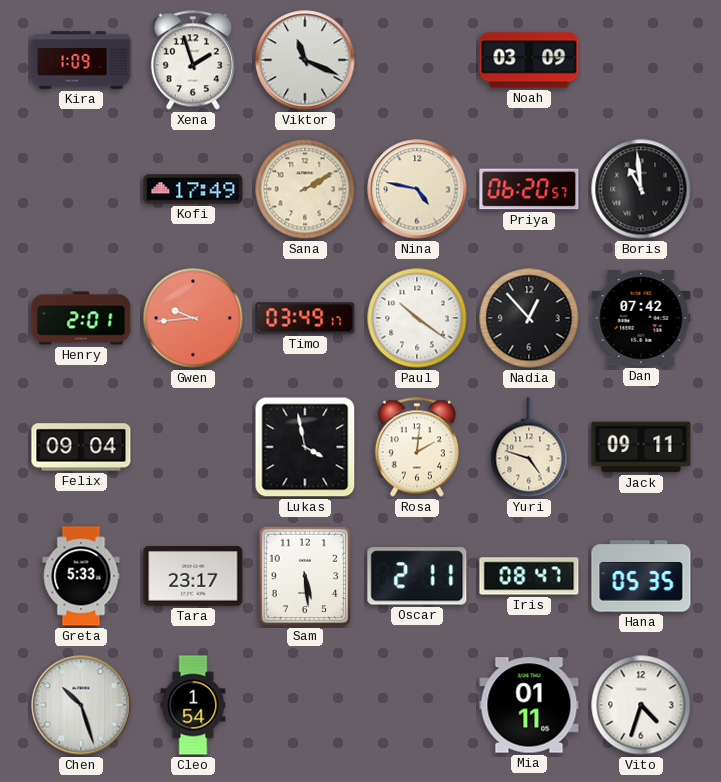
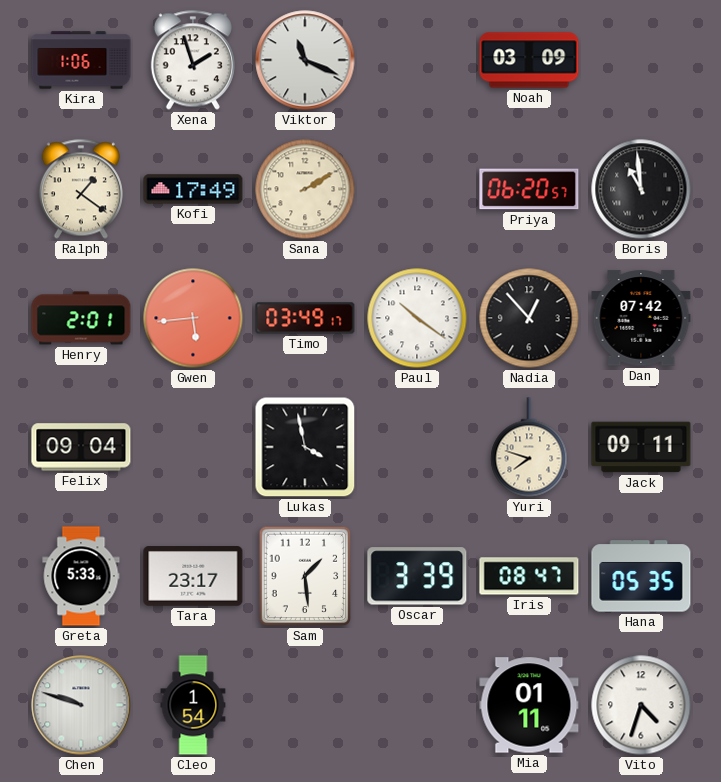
Kira: 1:09 -> 1:06 (81, 60)
Ralph: none -> 1:21 (81, 189)
Nina: 4:47 -> none (417, 189)
Gwen: 9:44 -> 5:44 (193, 318)
Rosa: 2:01 -> none (417, 447)
Yuri: 4:48 -> 7:48 (529, 447)
Sam: 5:29 -> 1:29 (305, 576)
Oscar: 2:11 -> 3:39 (417, 576)
Chen: 10:27 -> 9:48 (81, 705)
